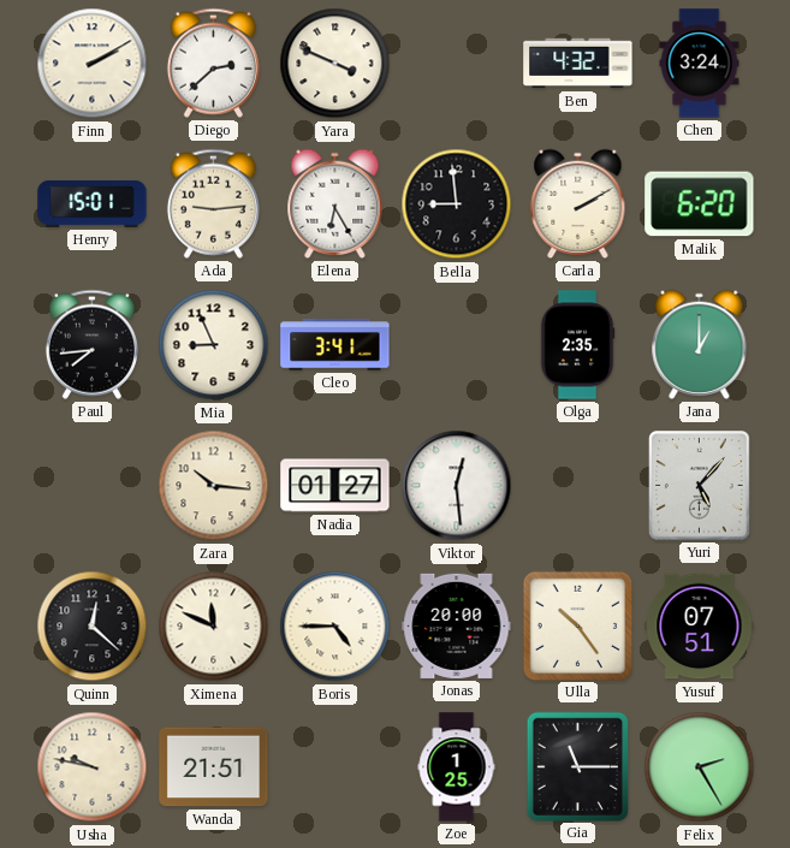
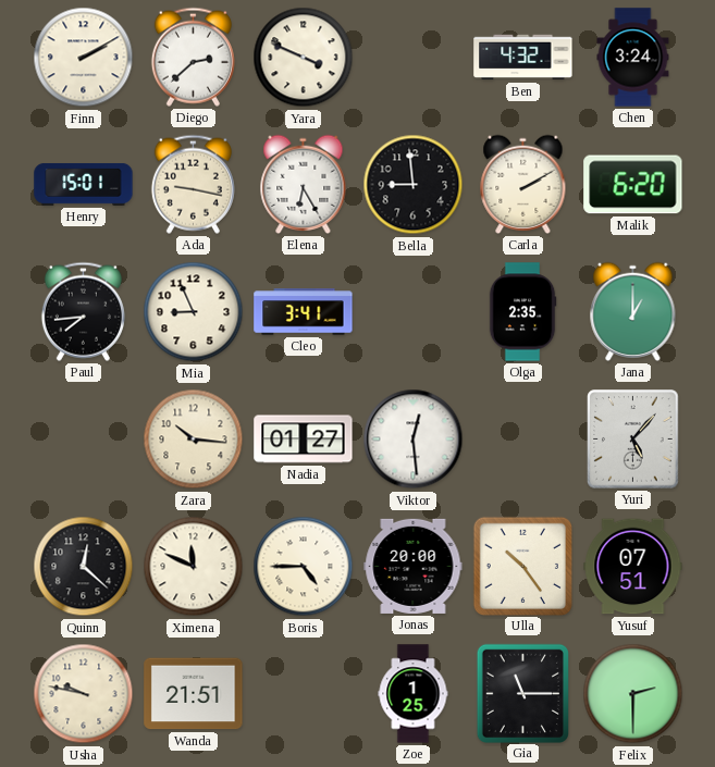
Ada: 9:14 -> 9:17 (193, 184)
Felix: 2:25 -> 2:30 (633, 694)
